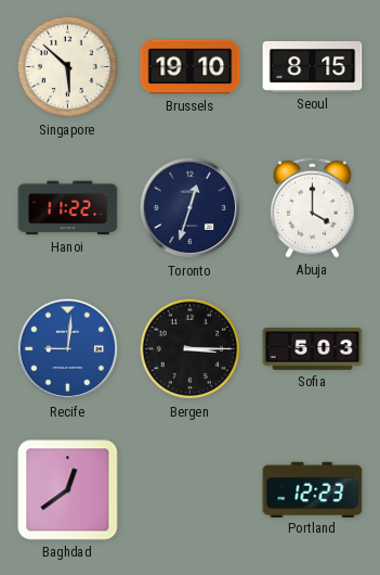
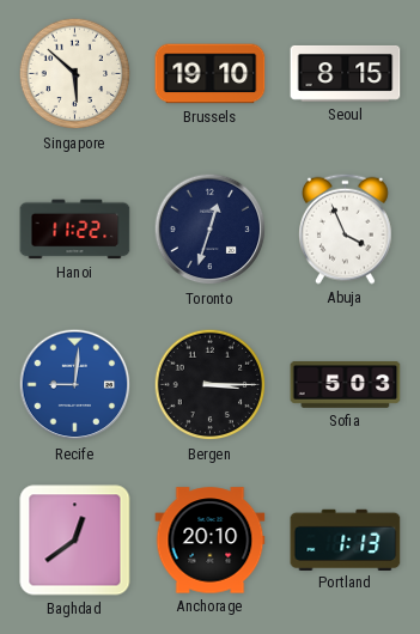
Abuja: 4:00 -> 3:56 (346, 228)
Anchorage: none -> 20:10 (211, 541)
Portland: 12:23 -> 1:13 (346, 539)
